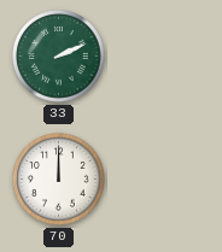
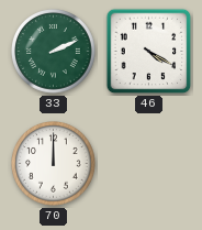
46: none -> 4:20 (149, 52)
